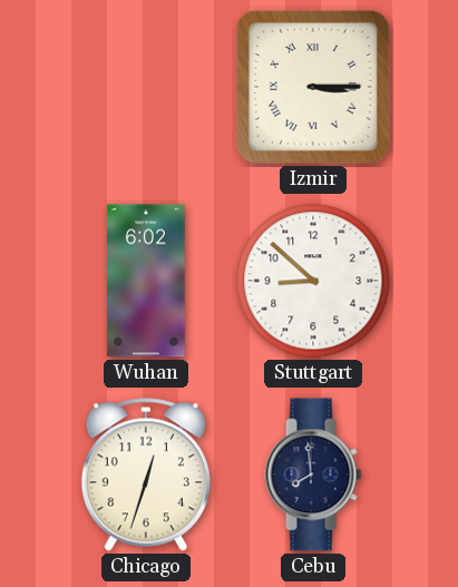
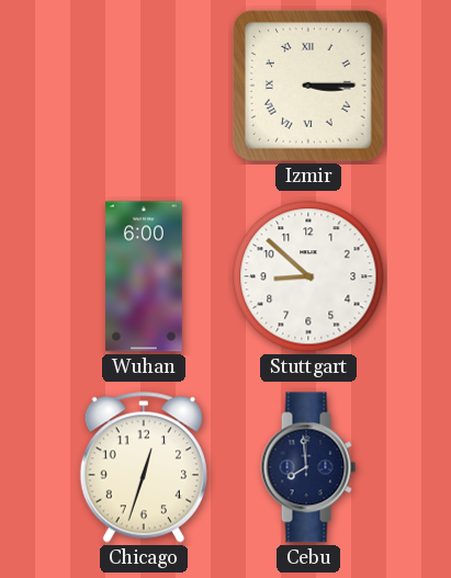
Wuhan: 6:02 -> 6:00 (144, 276)
